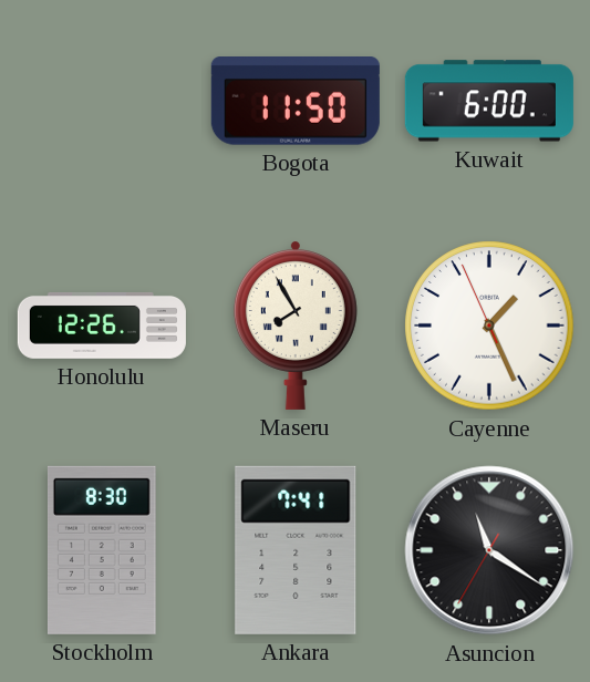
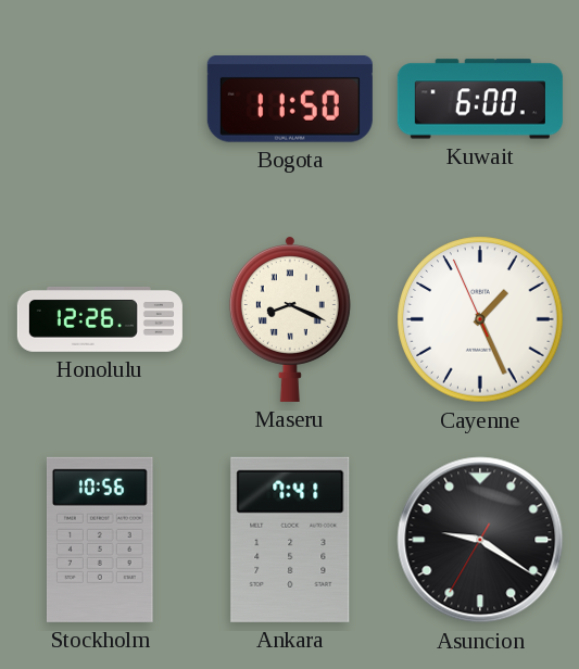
Maseru: 7:55 -> 8:19 (290, 319)
Stockholm: 8:30 -> 10:56 (100, 540)
Asuncion: 11:20 -> 9:20 (480, 540)
